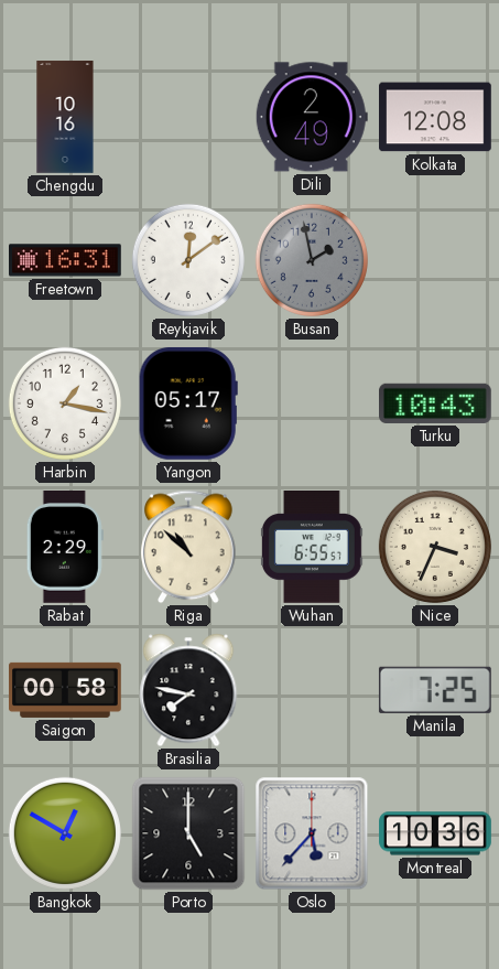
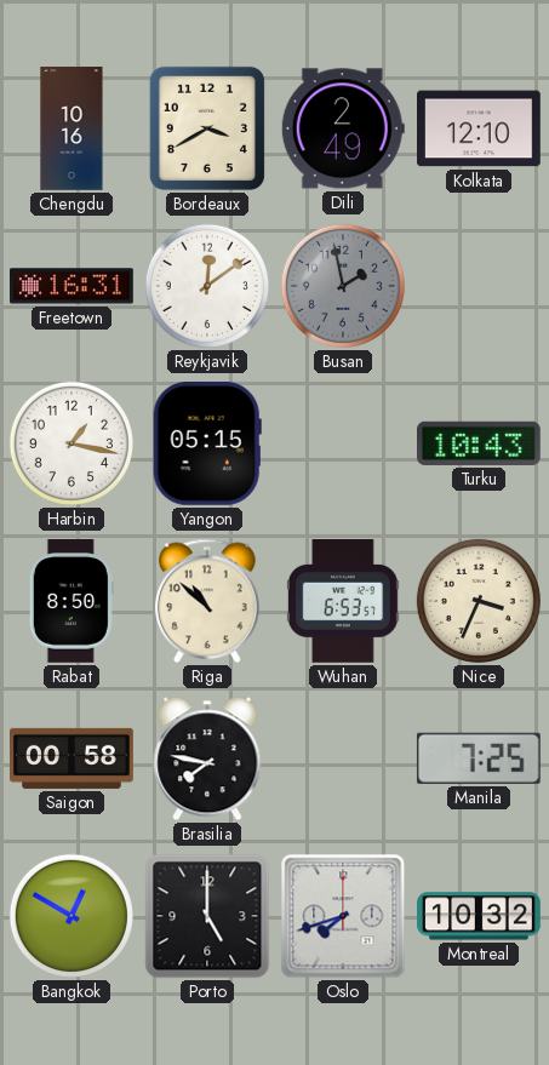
Bordeaux: none -> 3:40 (207, 128)
Kolkata: 12:08 -> 12:10 (480, 128)
Yangon: 05:17 -> 05:15 (207, 443)
Rabat: 2:29 -> 8:50 (72, 602)
Wuhan: 6:55 -> 6:53 (343, 602)
Oslo: 5:37 -> 7:42 (343, 916)
Montreal: 10:36 -> 10:32 (479, 916)
